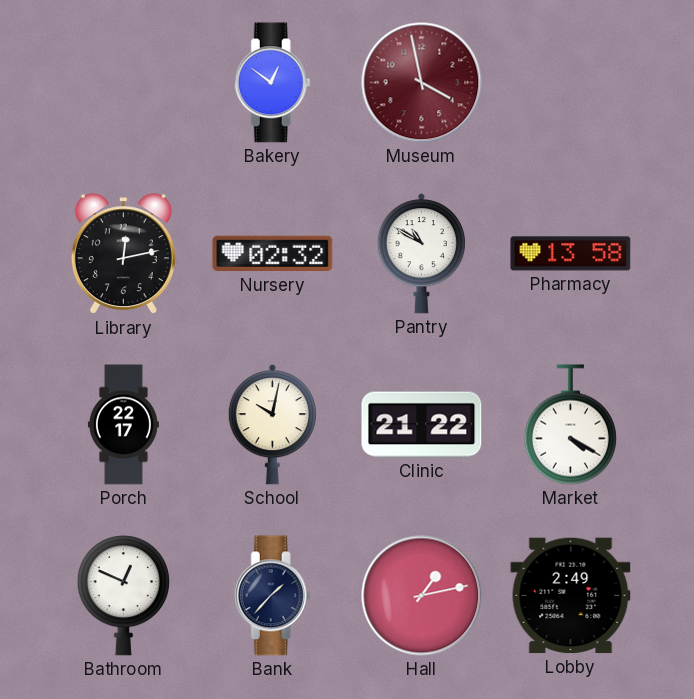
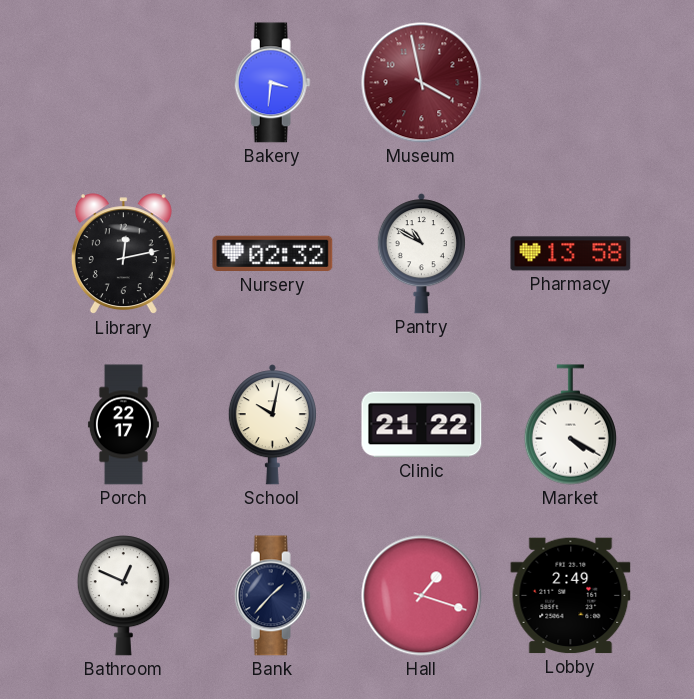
Bakery: 12:51 -> 3:31 (272, 83)
Hall: 1:13 -> 1:18 (422, 596)
